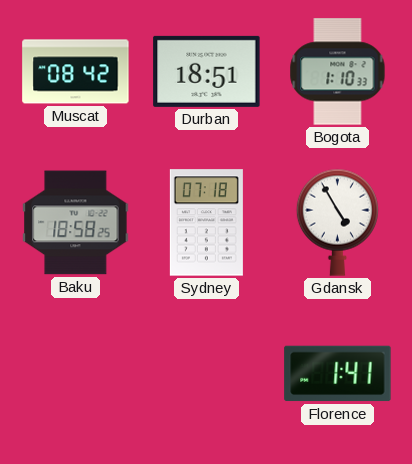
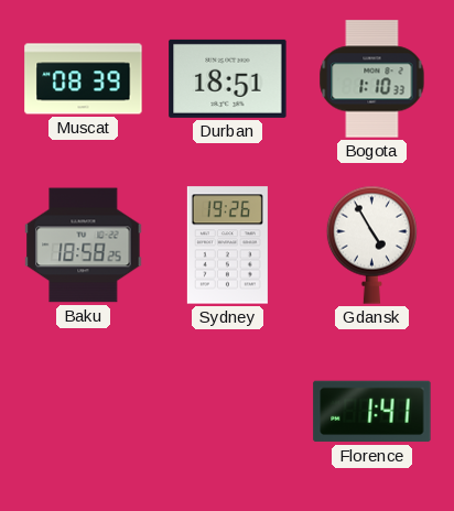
Muscat: 08:42 -> 08:39 (84, 79)
Sydney: 07:18 -> 19:26 (227, 246)
